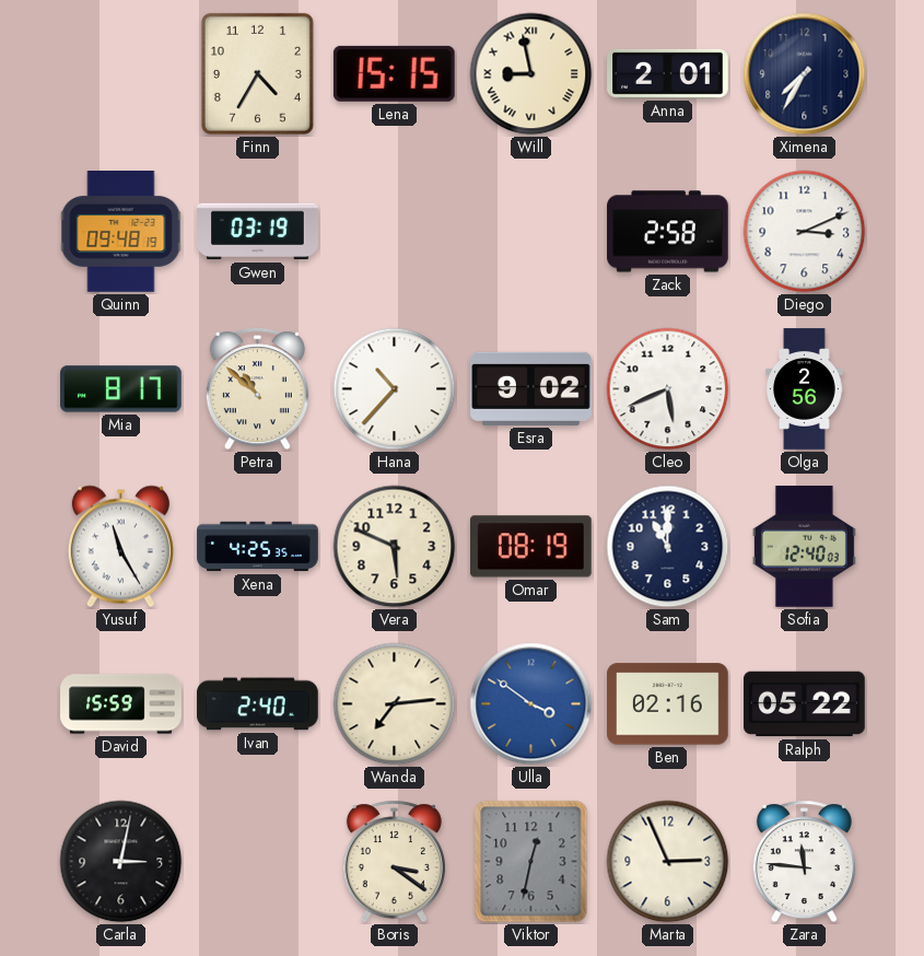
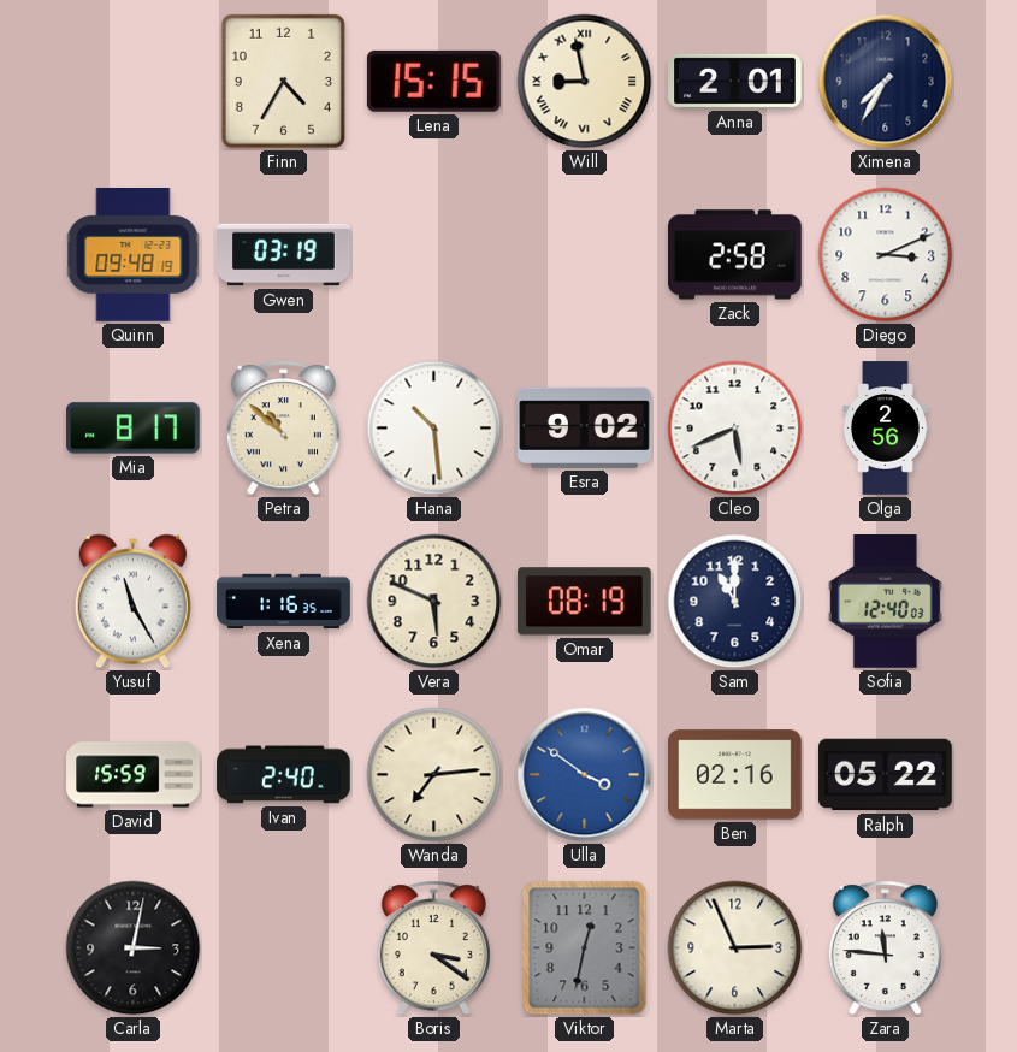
Hana: 10:37 -> 10:29 (434, 429)
Xena: 4:25 -> 1:16 (284, 602)
